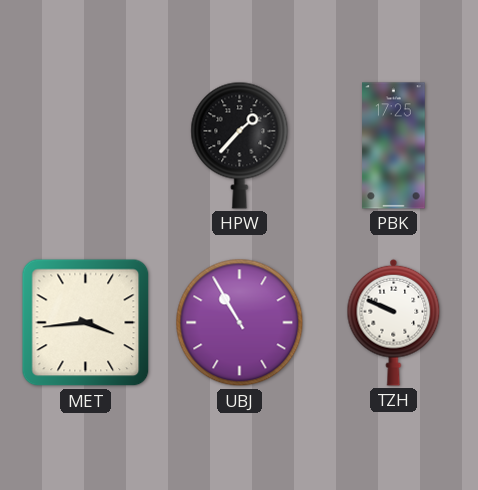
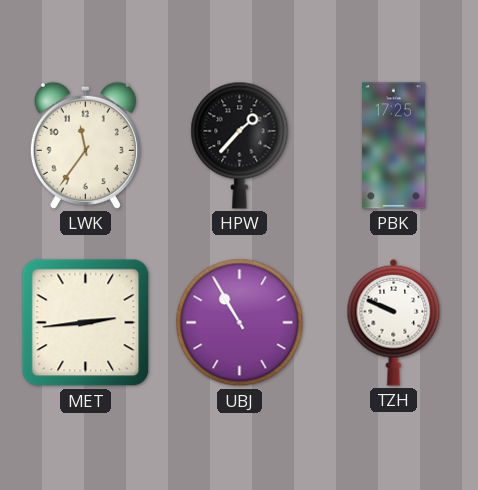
LWK: none -> 11:36 (85, 145)
MET: 3:44 -> 2:44 (86, 323)
